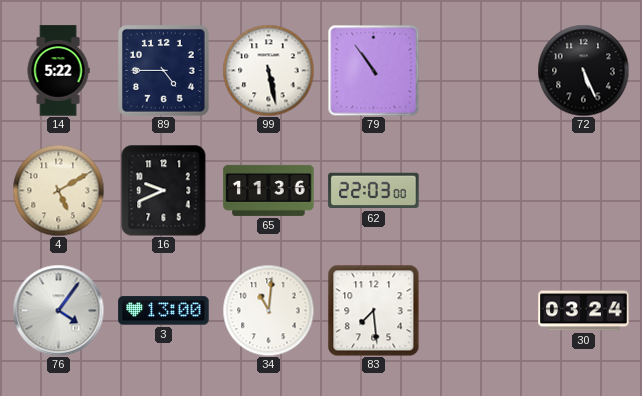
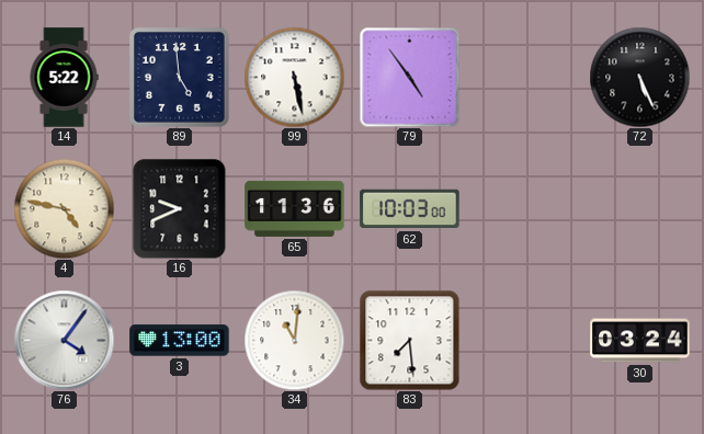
89: 4:45 -> 4:59 (179, 77)
79: 10:54 -> 4:54 (409, 77)
4: 5:10 -> 4:47 (64, 208)
62: 22:03 -> 10:03 (410, 209)
